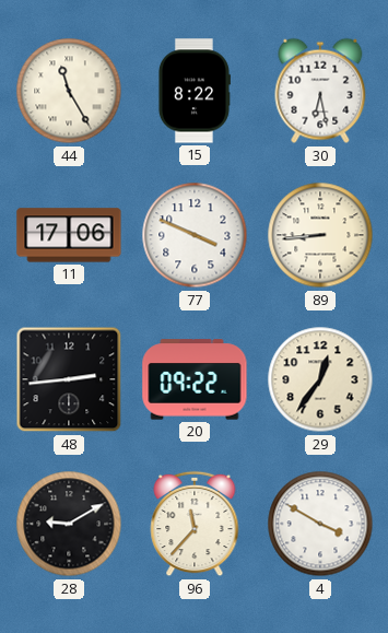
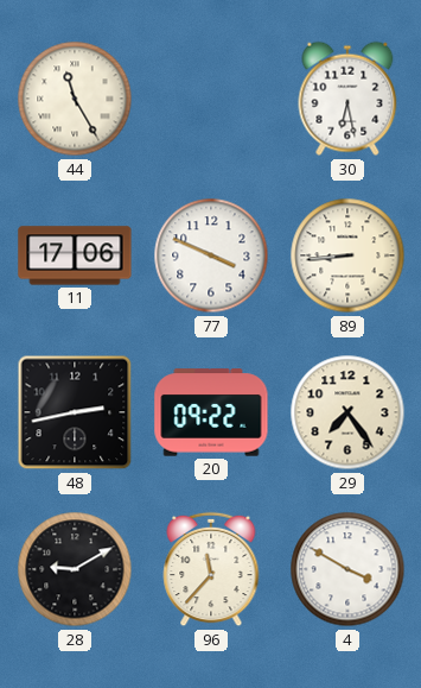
15: 8:22 -> none (193, 91)
48: 2:44 -> 2:43 (75, 412)
29: 12:36 -> 7:24 (347, 412)
